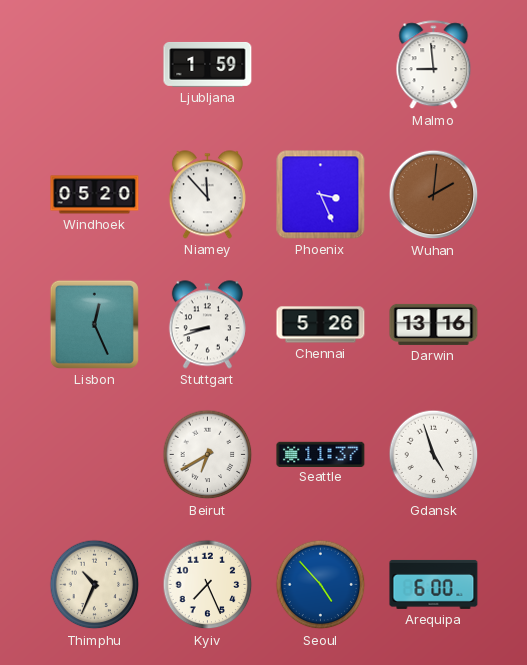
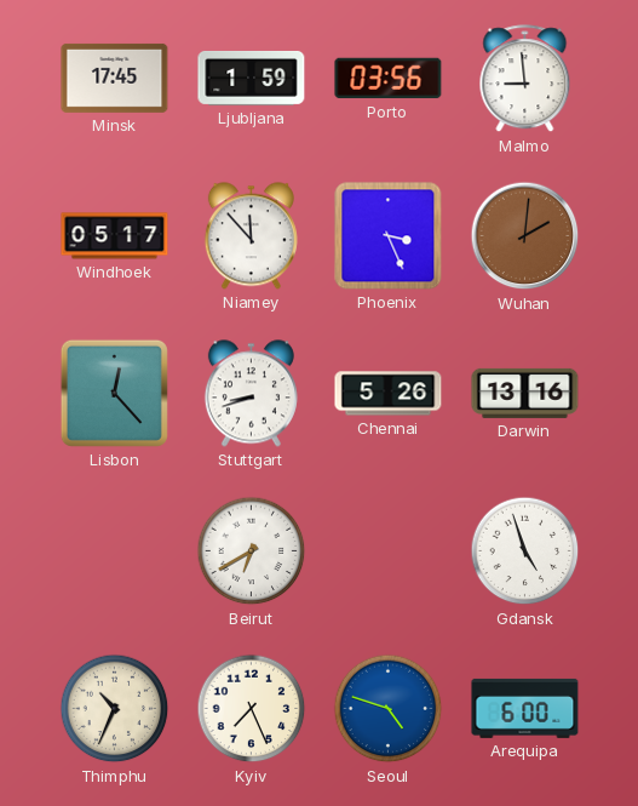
Minsk: none -> 17:45 (115, 78)
Porto: none -> 03:56 (389, 79)
Windhoek: 05:20 -> 05:17 (115, 236)
Lisbon: 12:26 -> 12:23 (114, 393)
Seattle: 11:37 -> none (321, 454)
Seoul: 4:53 -> 4:48 (389, 709)
